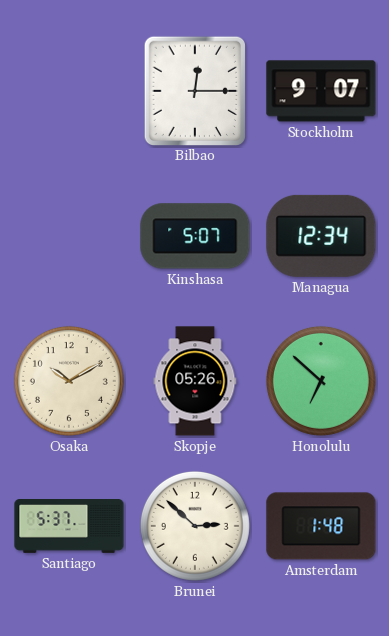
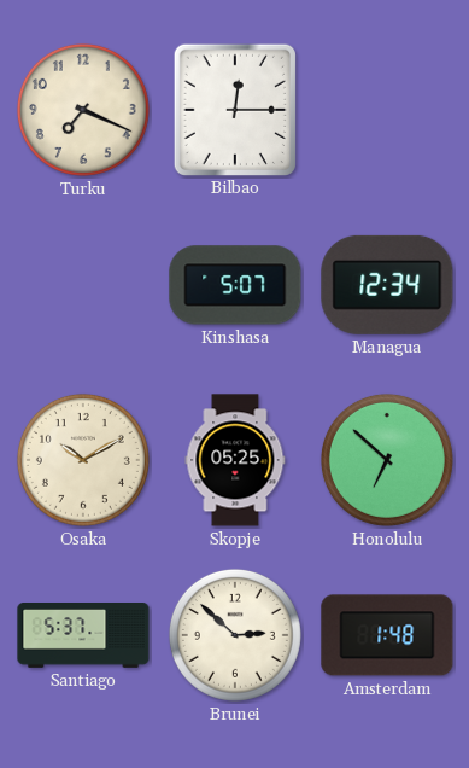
Turku: none -> 7:19 (83, 110)
Stockholm: 9:07 -> none (321, 91)
Skopje: 05:26 -> 05:25 (235, 460)
